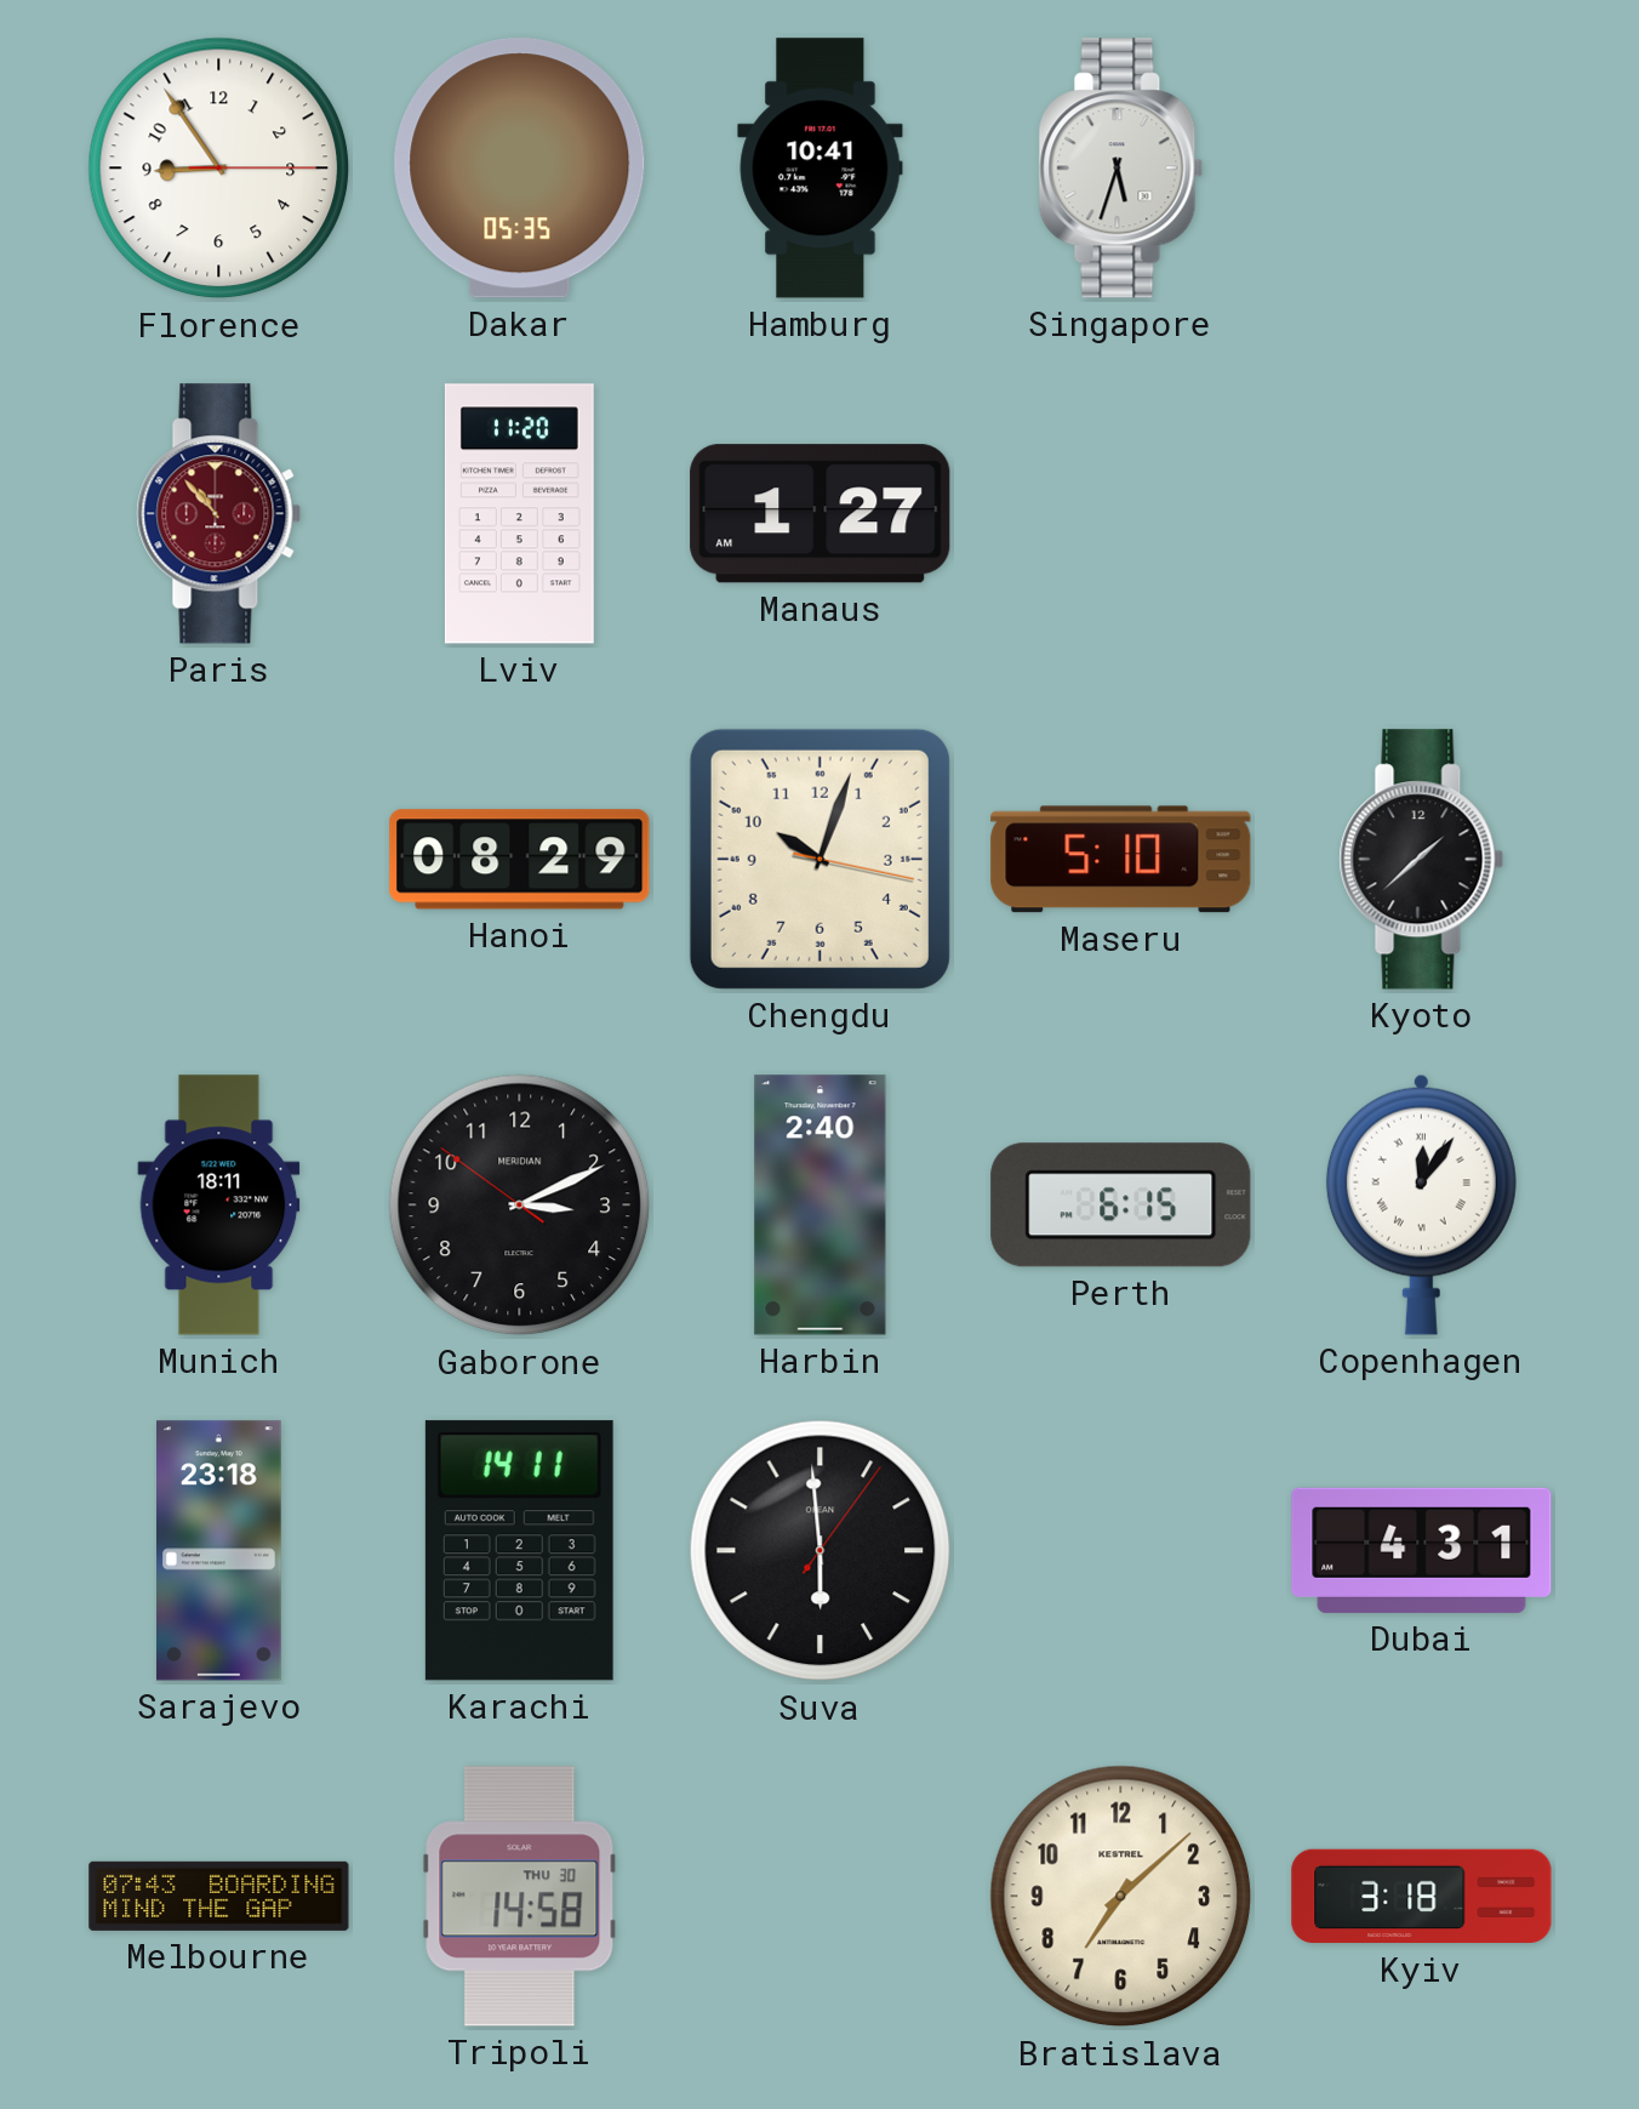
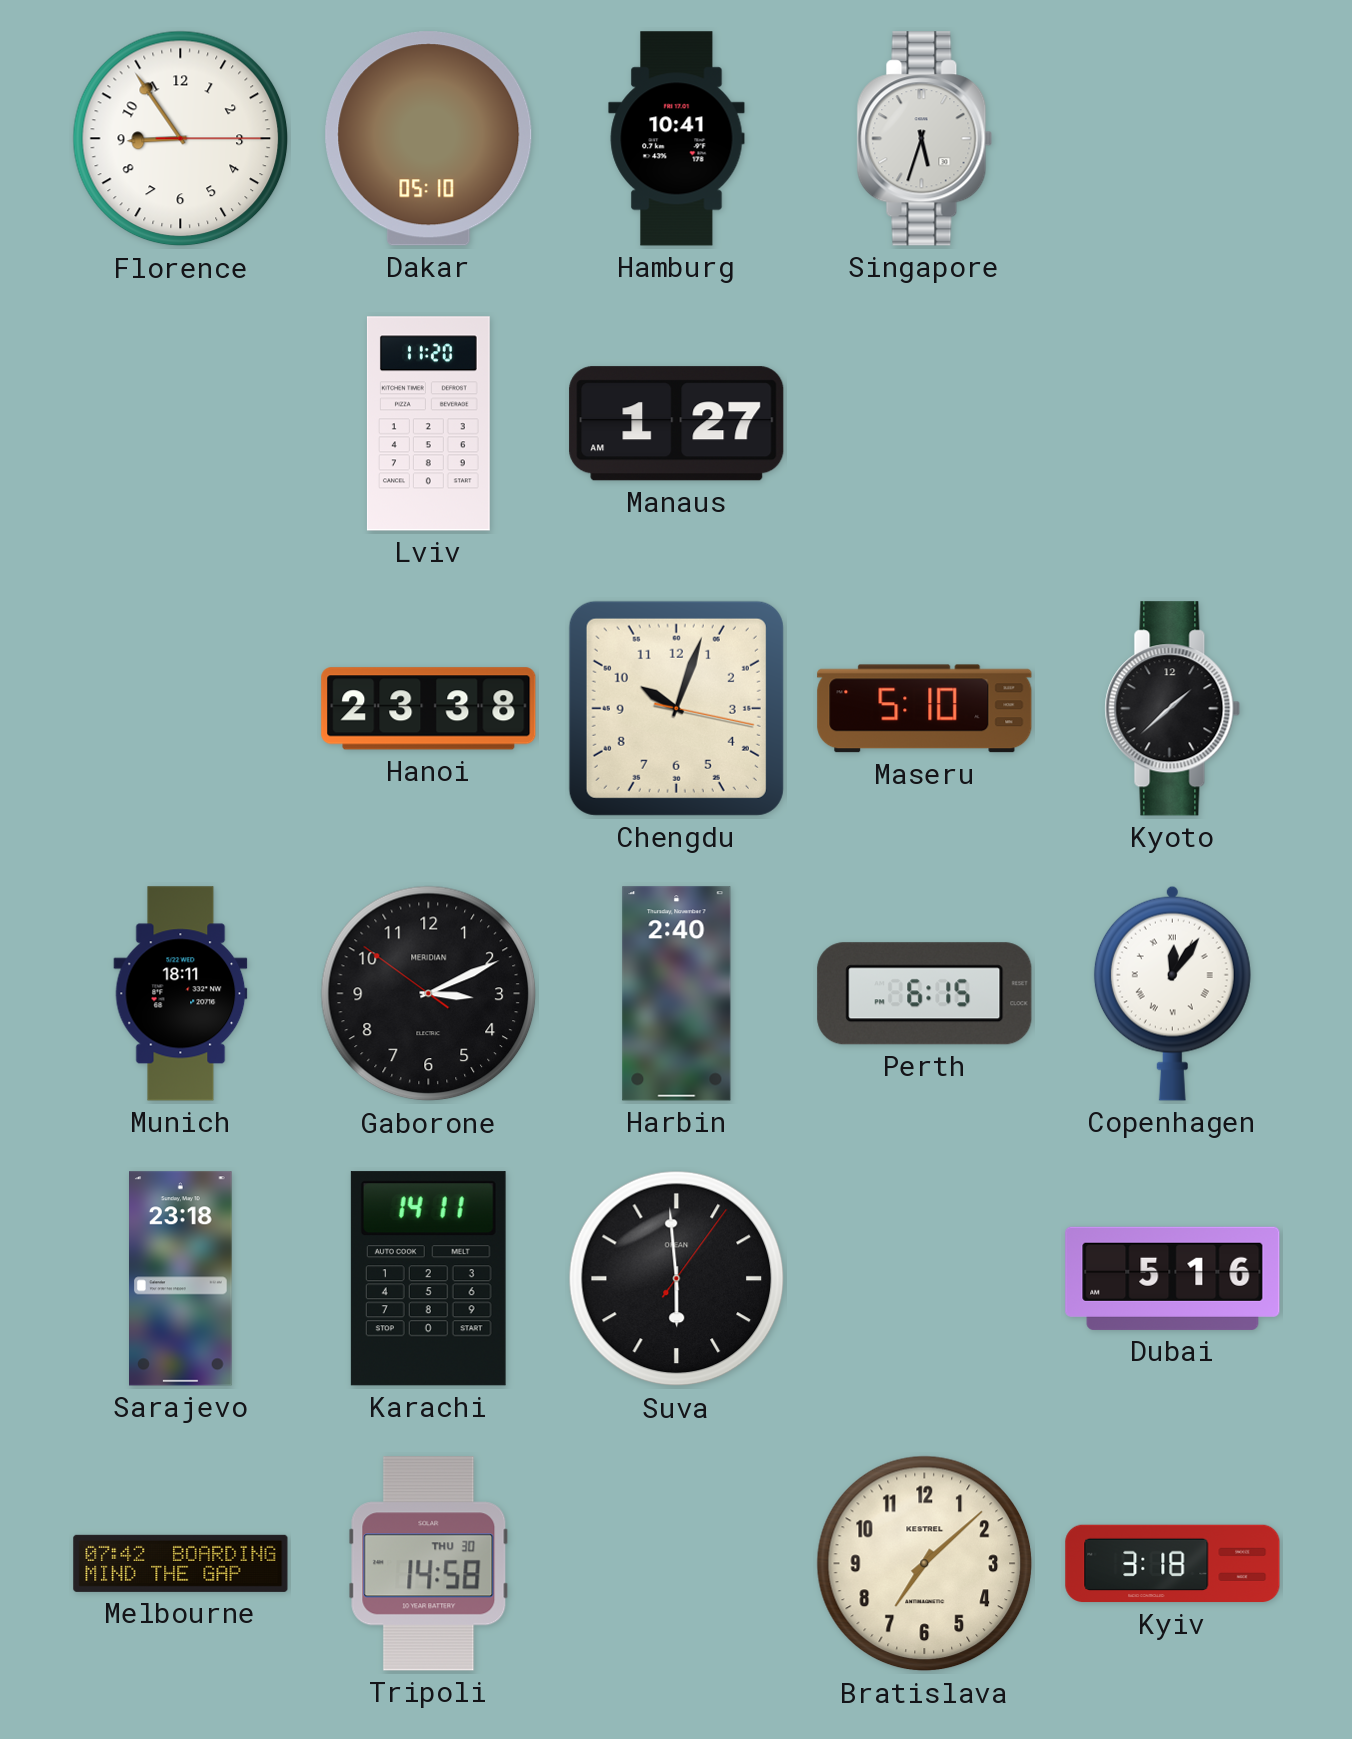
Dakar: 05:35 -> 05:10 (429, 139)
Paris: 10:53 -> none (219, 514)
Hanoi: 08:29 -> 23:38 (429, 709)
Dubai: 4:31 -> 5:16 (1173, 1278)
Melbourne: 07:43 -> 07:42 (181, 1563)
